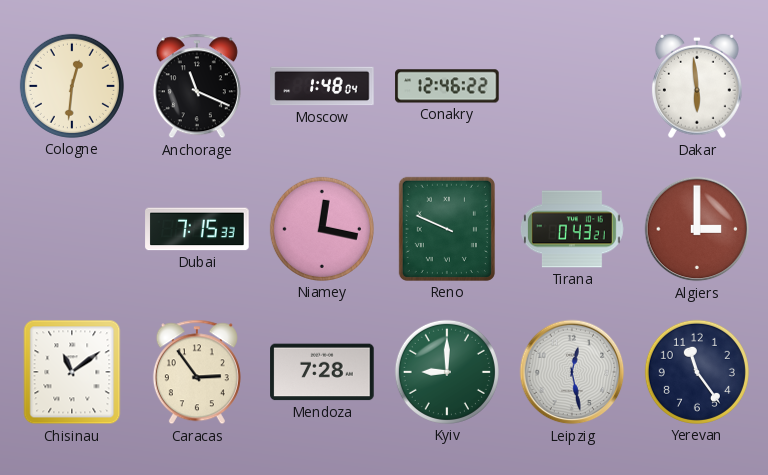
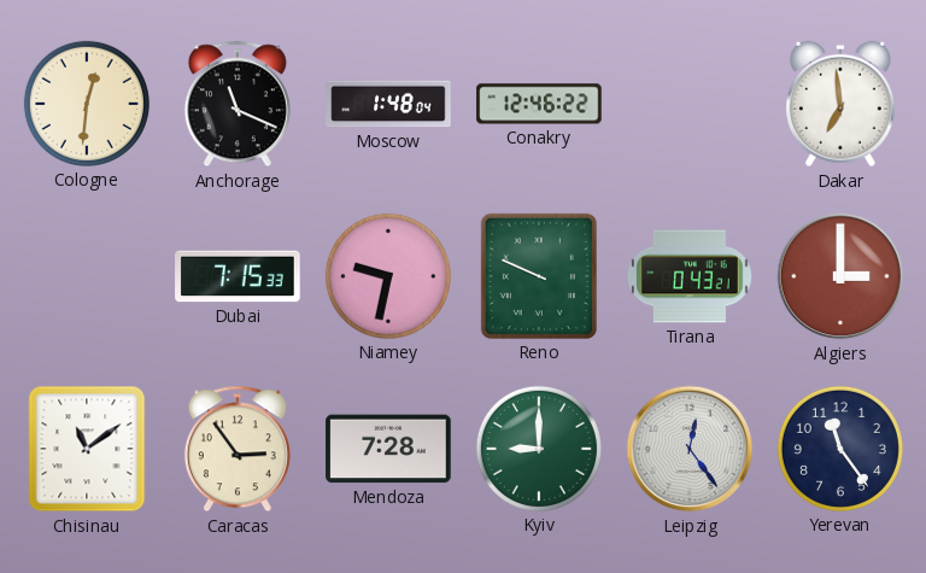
Dakar: 5:59 -> 6:59 (840, 104)
Niamey: 12:17 -> 9:32 (388, 276)
Leipzig: 12:28 -> 12:24 (690, 449)
